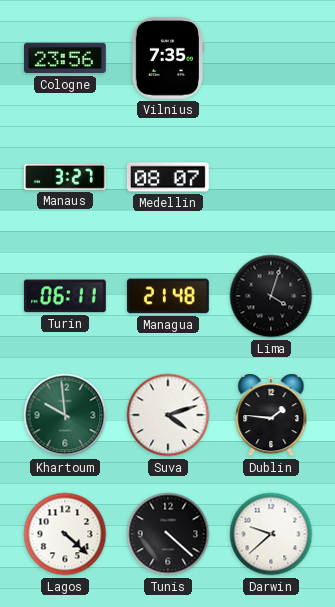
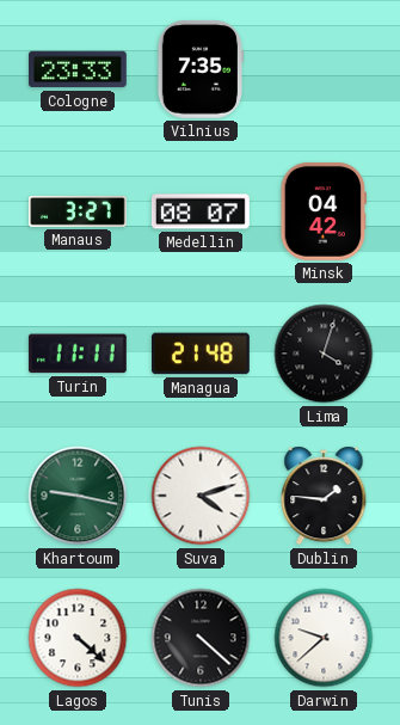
Cologne: 23:56 -> 23:33 (78, 69)
Minsk: none -> 04:42 (324, 211)
Turin: 06:11 -> 11:11 (78, 354)
Khartoum: 9:59 -> 9:17 (78, 496)
